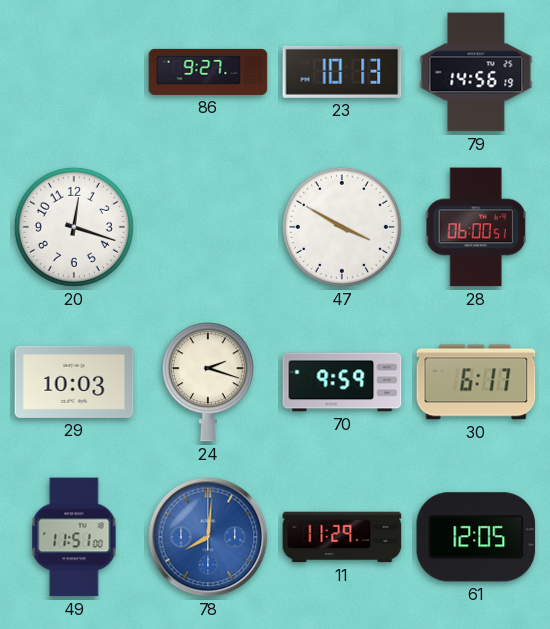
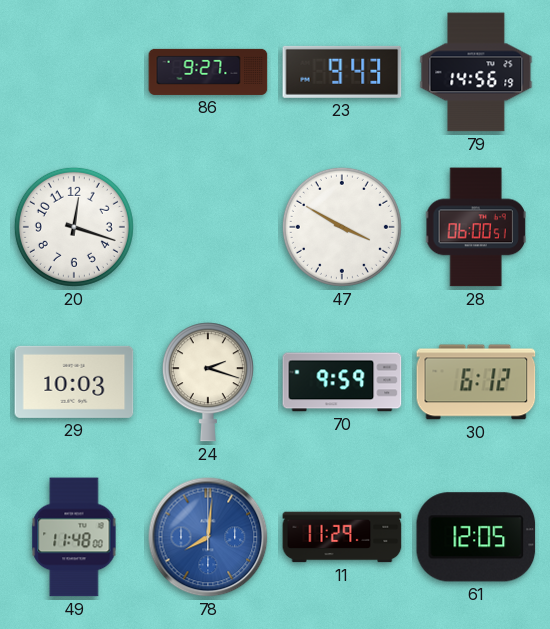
23: 10:13 -> 9:43 (342, 72)
30: 6:17 -> 6:12 (476, 382)
49: 11:51 -> 11:48 (74, 537)
